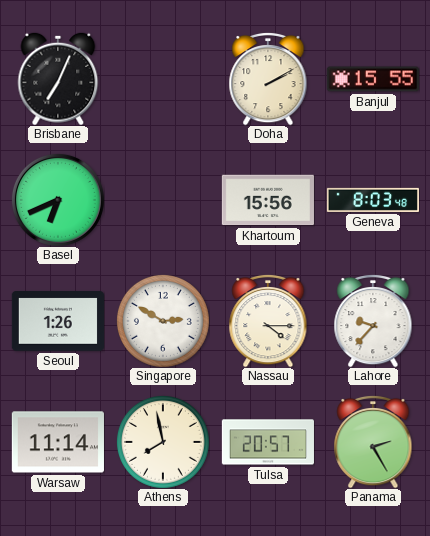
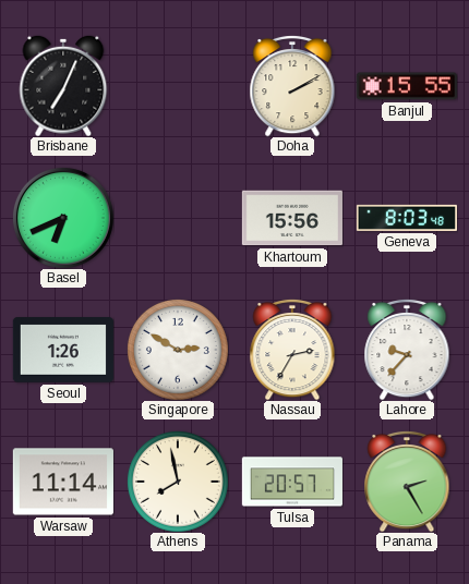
Nassau: 4:15 -> 2:35 (292, 350)
